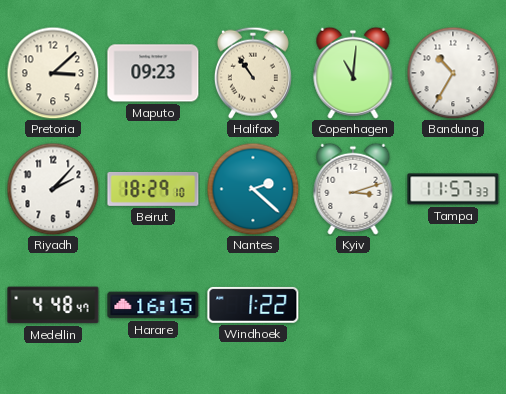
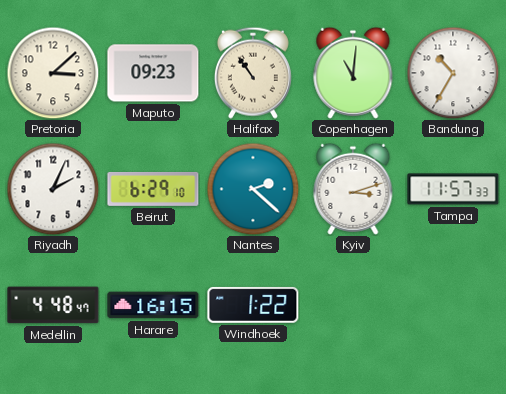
Riyadh: 2:07 -> 2:04 (53, 189)
Beirut: 18:29 -> 6:29 (153, 189)
